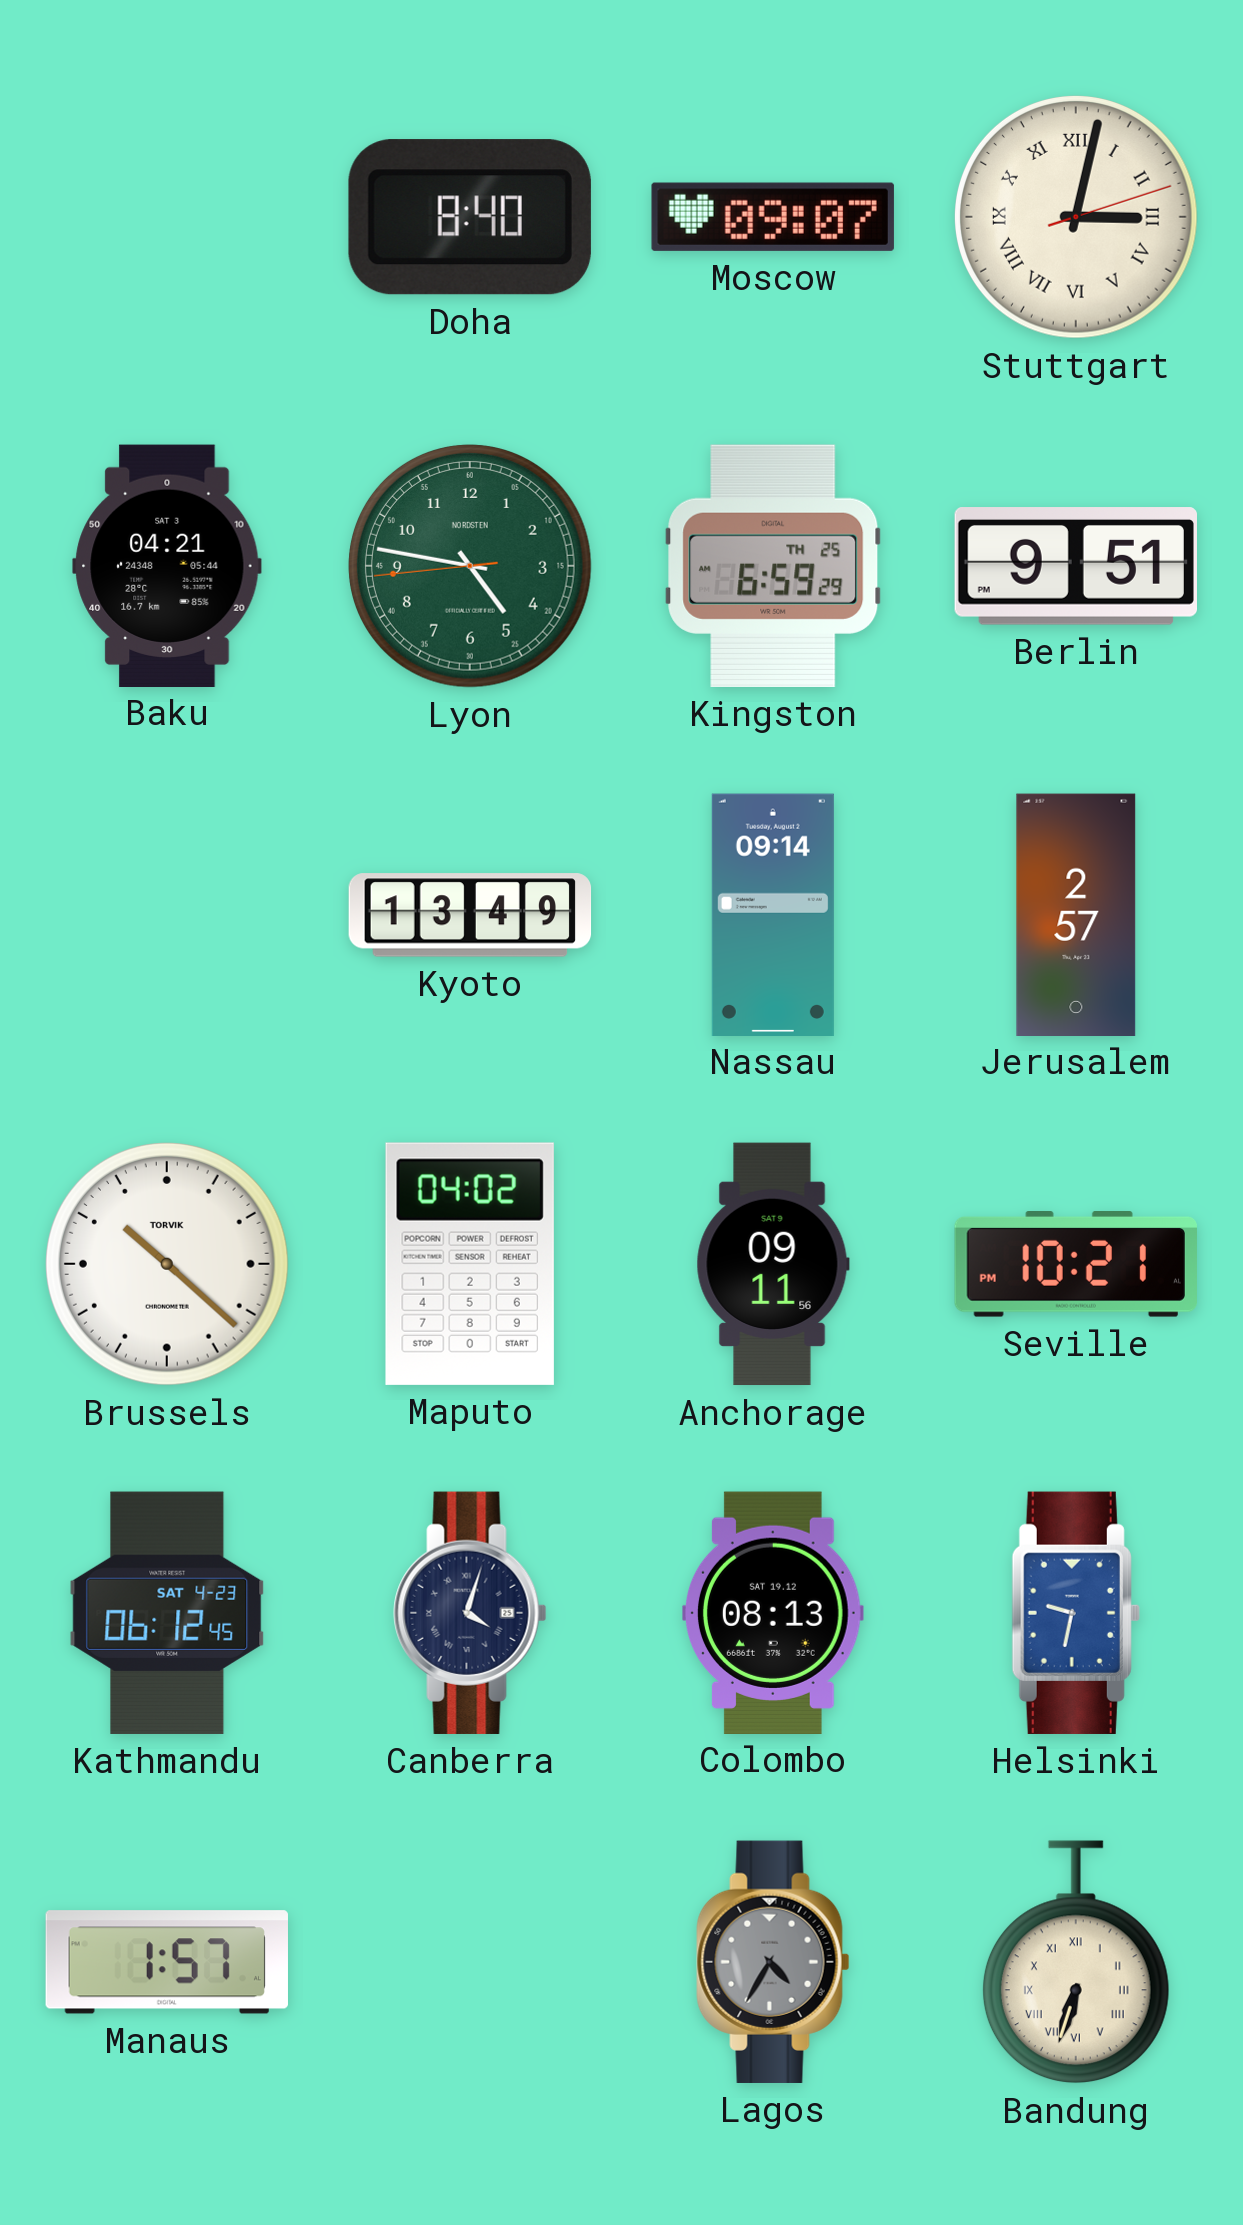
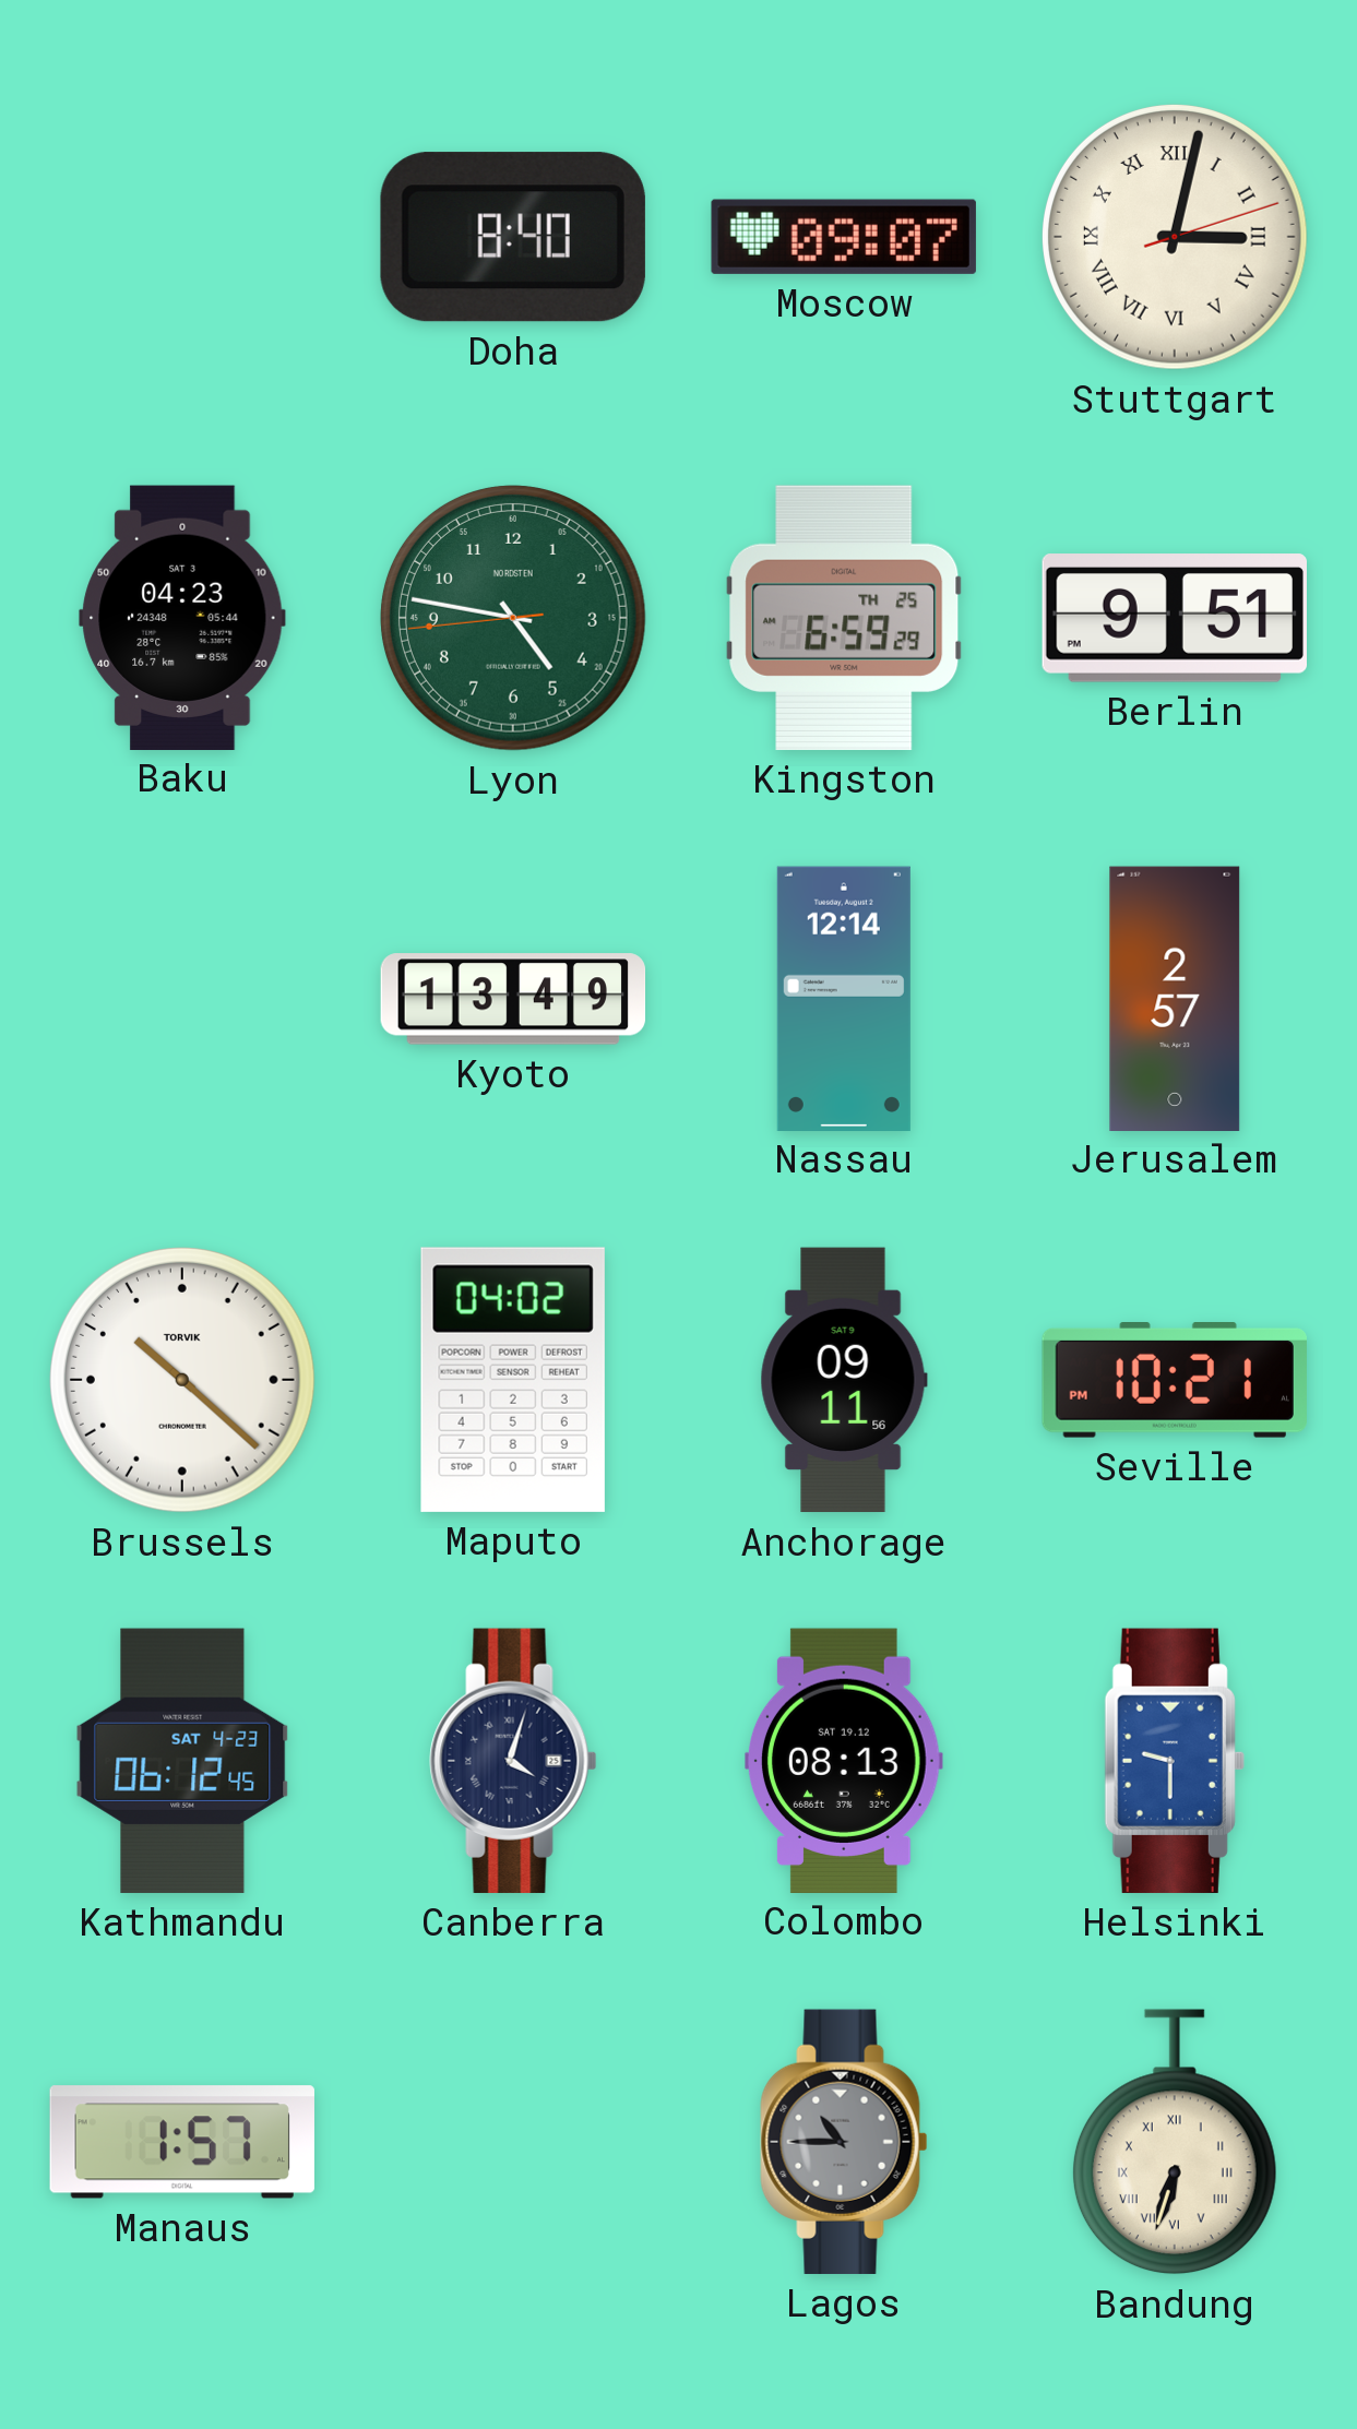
Baku: 04:21 -> 04:23 (182, 617)
Nassau: 09:14 -> 12:14 (844, 998)
Helsinki: 9:32 -> 9:30 (1175, 1761)
Lagos: 4:35 -> 10:45 (844, 2142)
